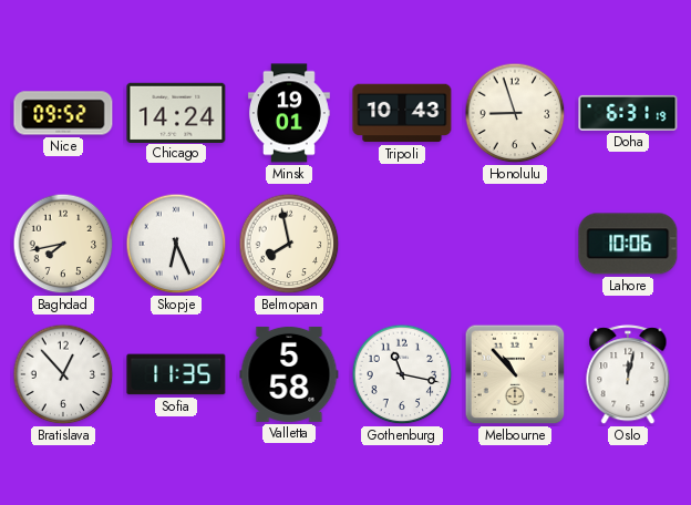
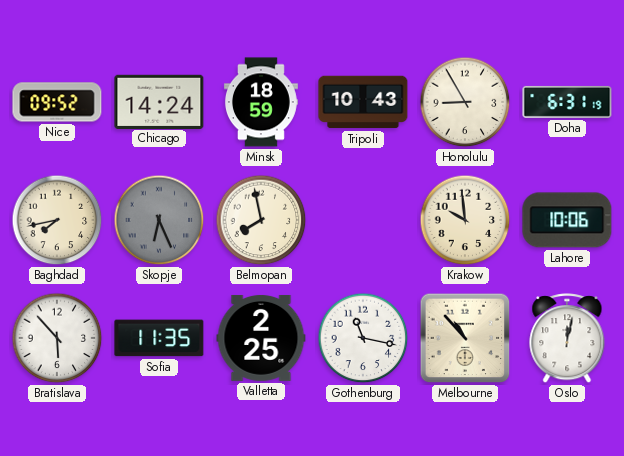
Minsk: 19:01 -> 18:59 (261, 102)
Honolulu: 8:57 -> 8:55 (465, 102)
Skopje dial: white -> grey (159, 220)
Krakow: none -> 9:59 (465, 220)
Bratislava: 12:53 -> 5:53 (57, 338)
Valletta: 5:58 -> 2:25 (261, 338)
